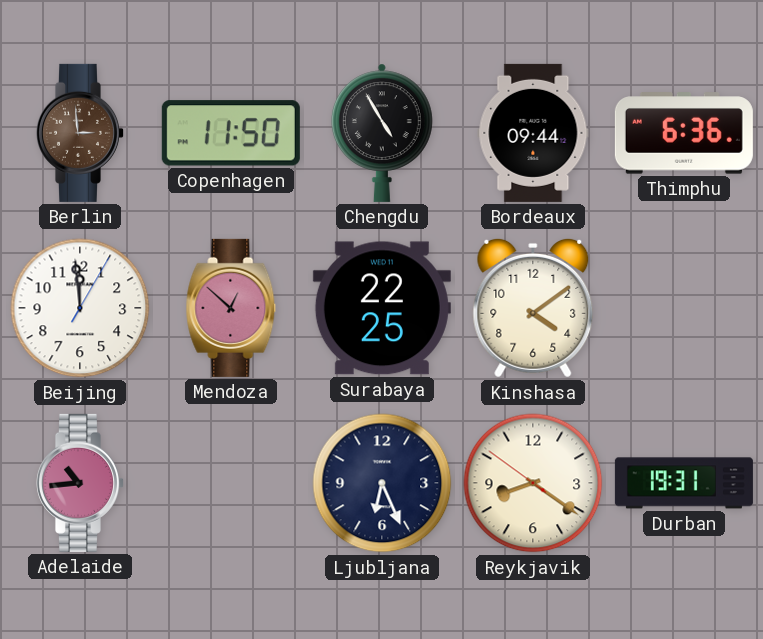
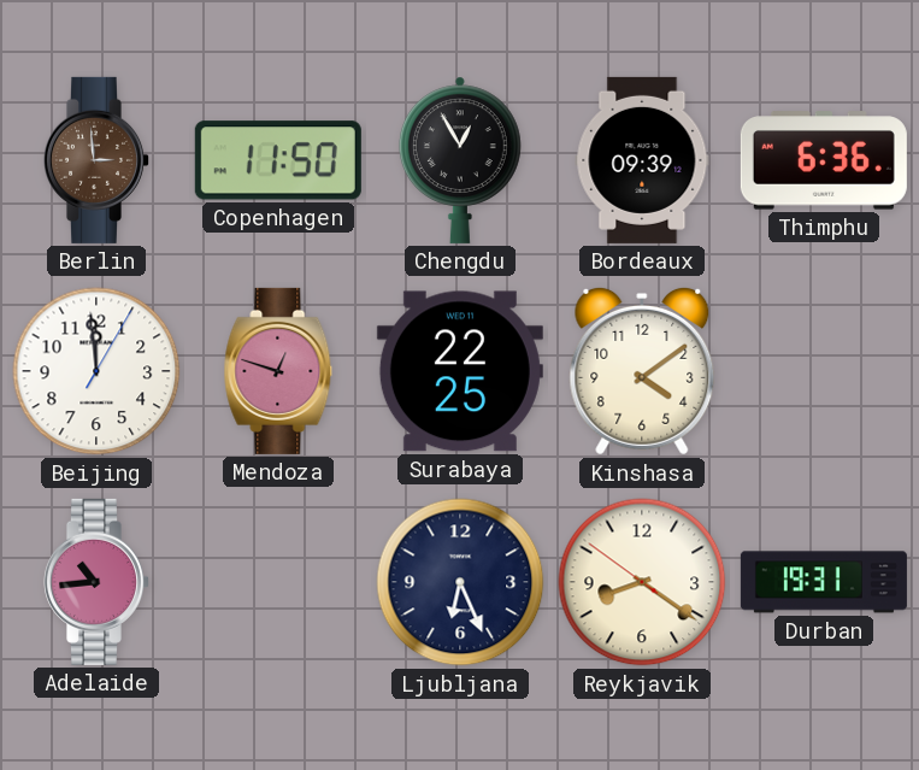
Chengdu: 4:55 -> 12:55 (461, 160)
Bordeaux: 09:44 -> 09:39 (642, 160)
Mendoza: 12:52 -> 12:48 (278, 371)
